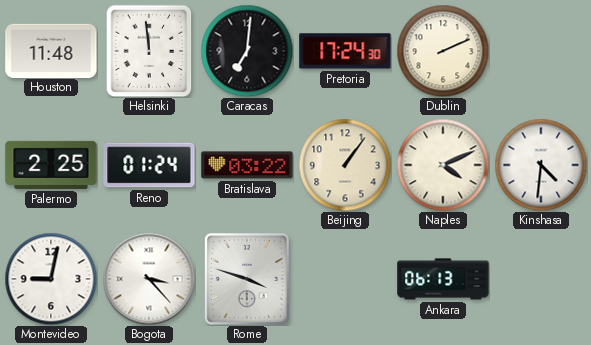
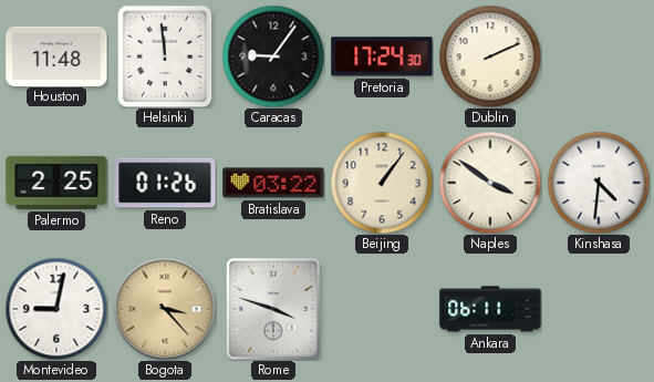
Caracas: 7:01 -> 9:06 (273, 56)
Reno: 01:24 -> 01:26 (165, 183)
Naples: 4:11 -> 3:51 (490, 183)
Bogota dial: white -> champagne (165, 309)
Ankara: 06:13 -> 06:11 (490, 309)
